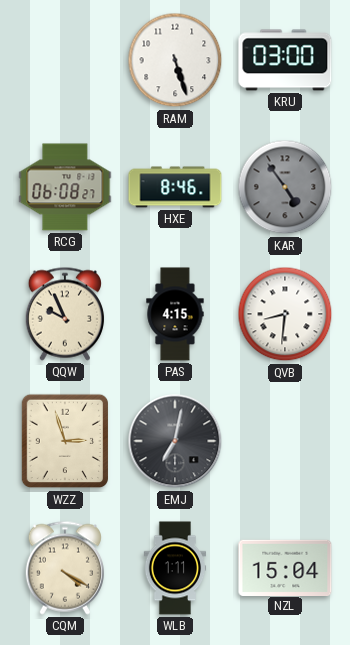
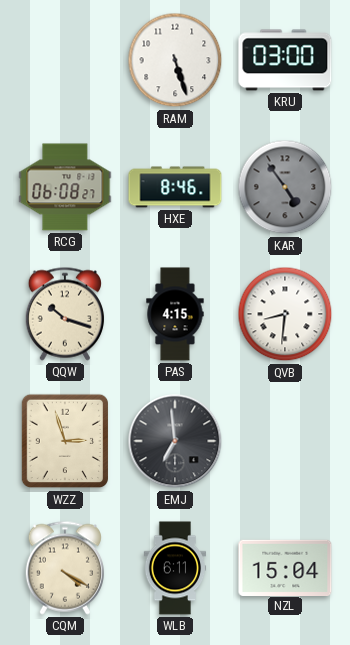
QQW: 9:56 -> 10:18 (64, 314)
EMJ: 7:02 -> 6:59 (175, 441)
WLB: 1:11 -> 6:11 (175, 568)
